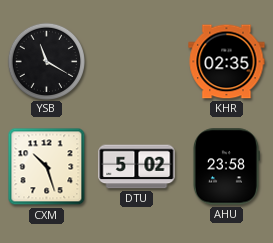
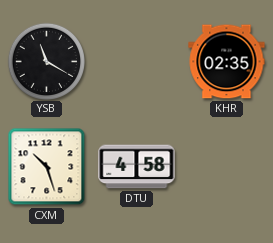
DTU: 5:02 -> 4:58 (137, 167)
AHU: 23:58 -> none (226, 167)
